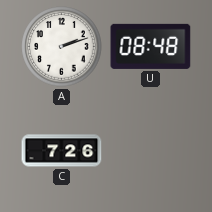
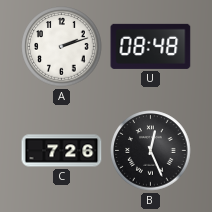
B: none -> 12:26 (151, 151)
